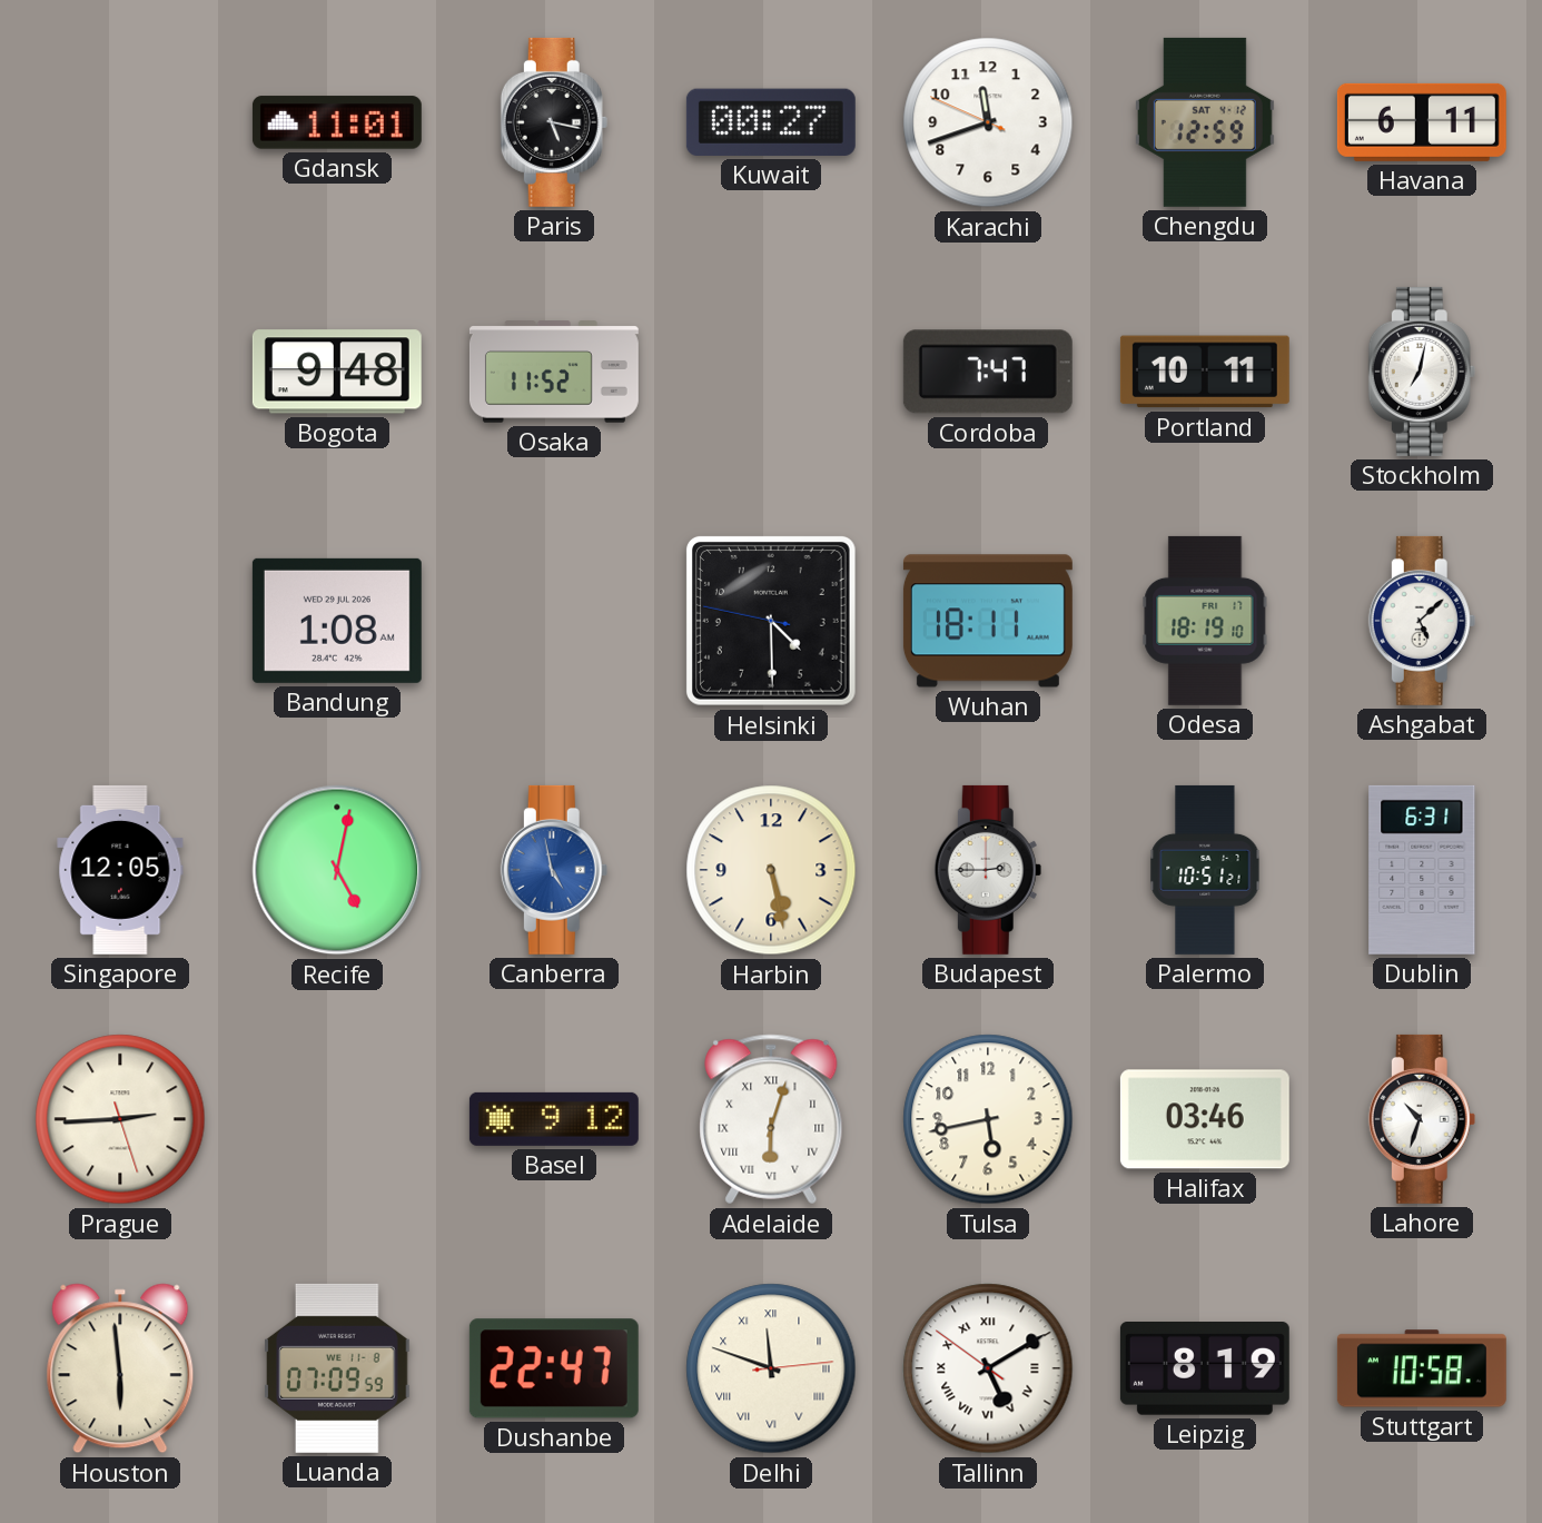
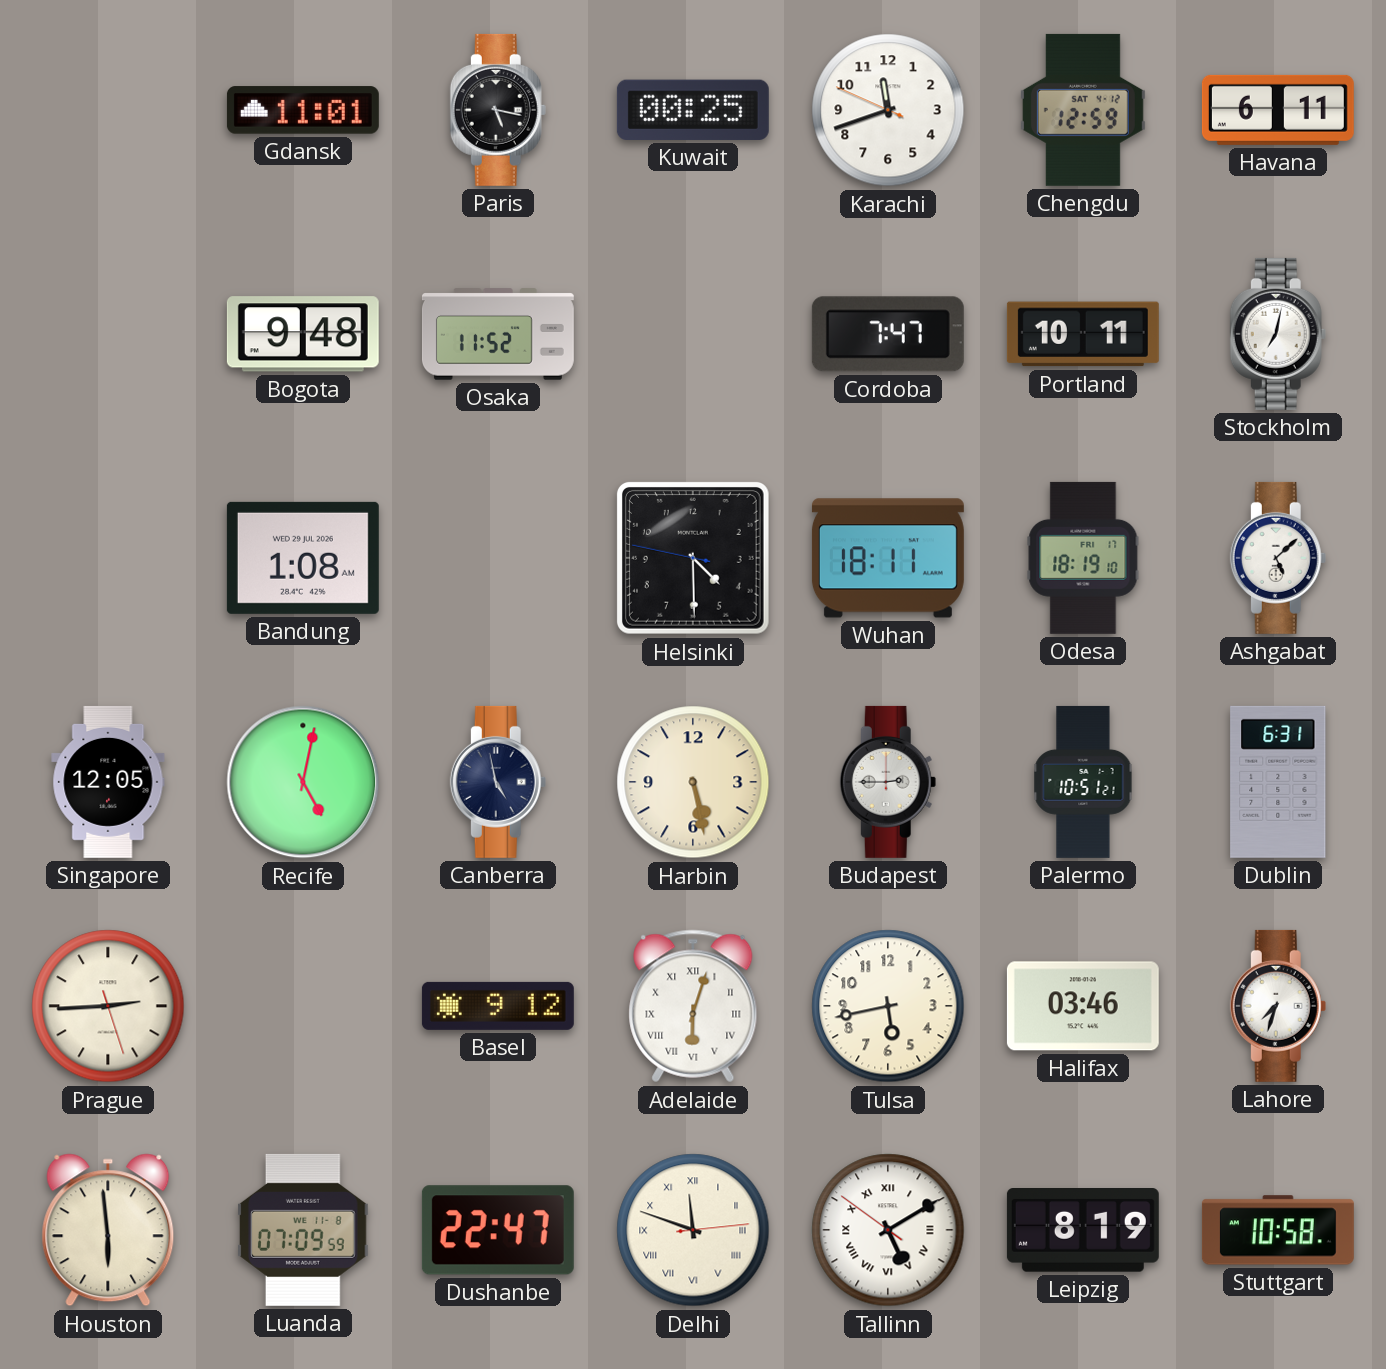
Kuwait: 00:27 -> 00:25 (693, 110)
Canberra dial: blue -> navy (498, 782)
Lahore: 10:33 -> 7:33 (1278, 1006)
